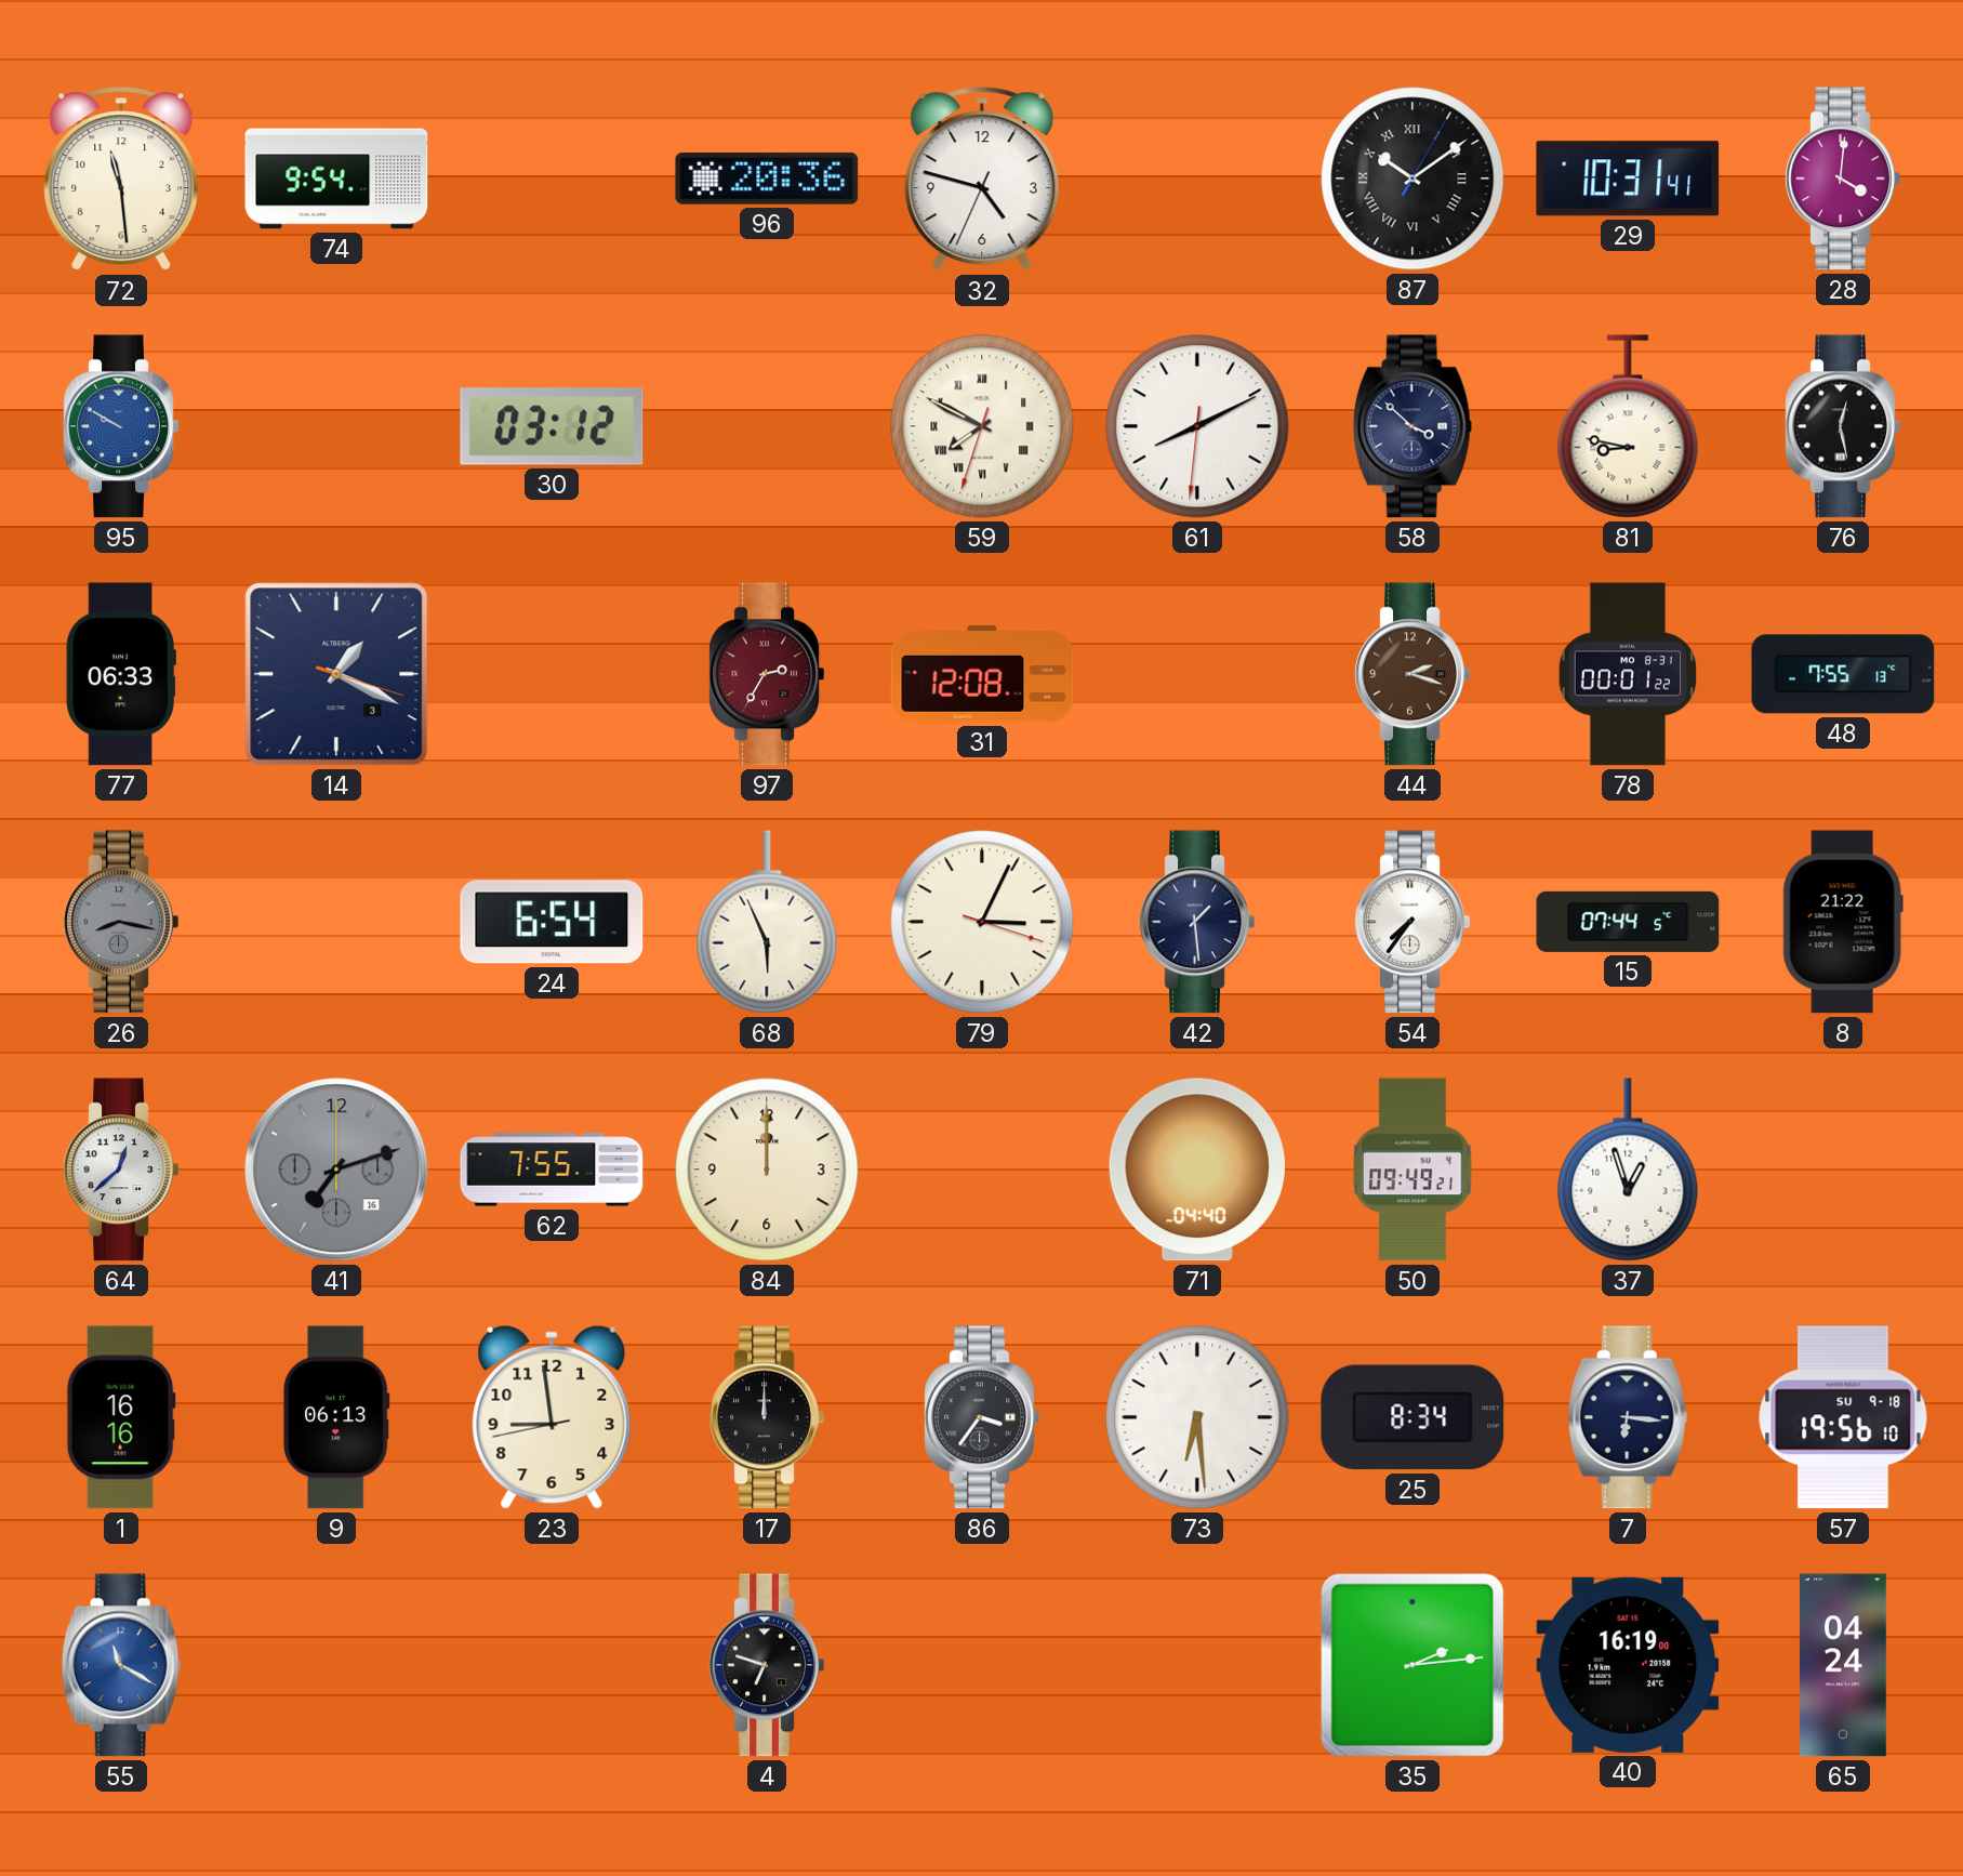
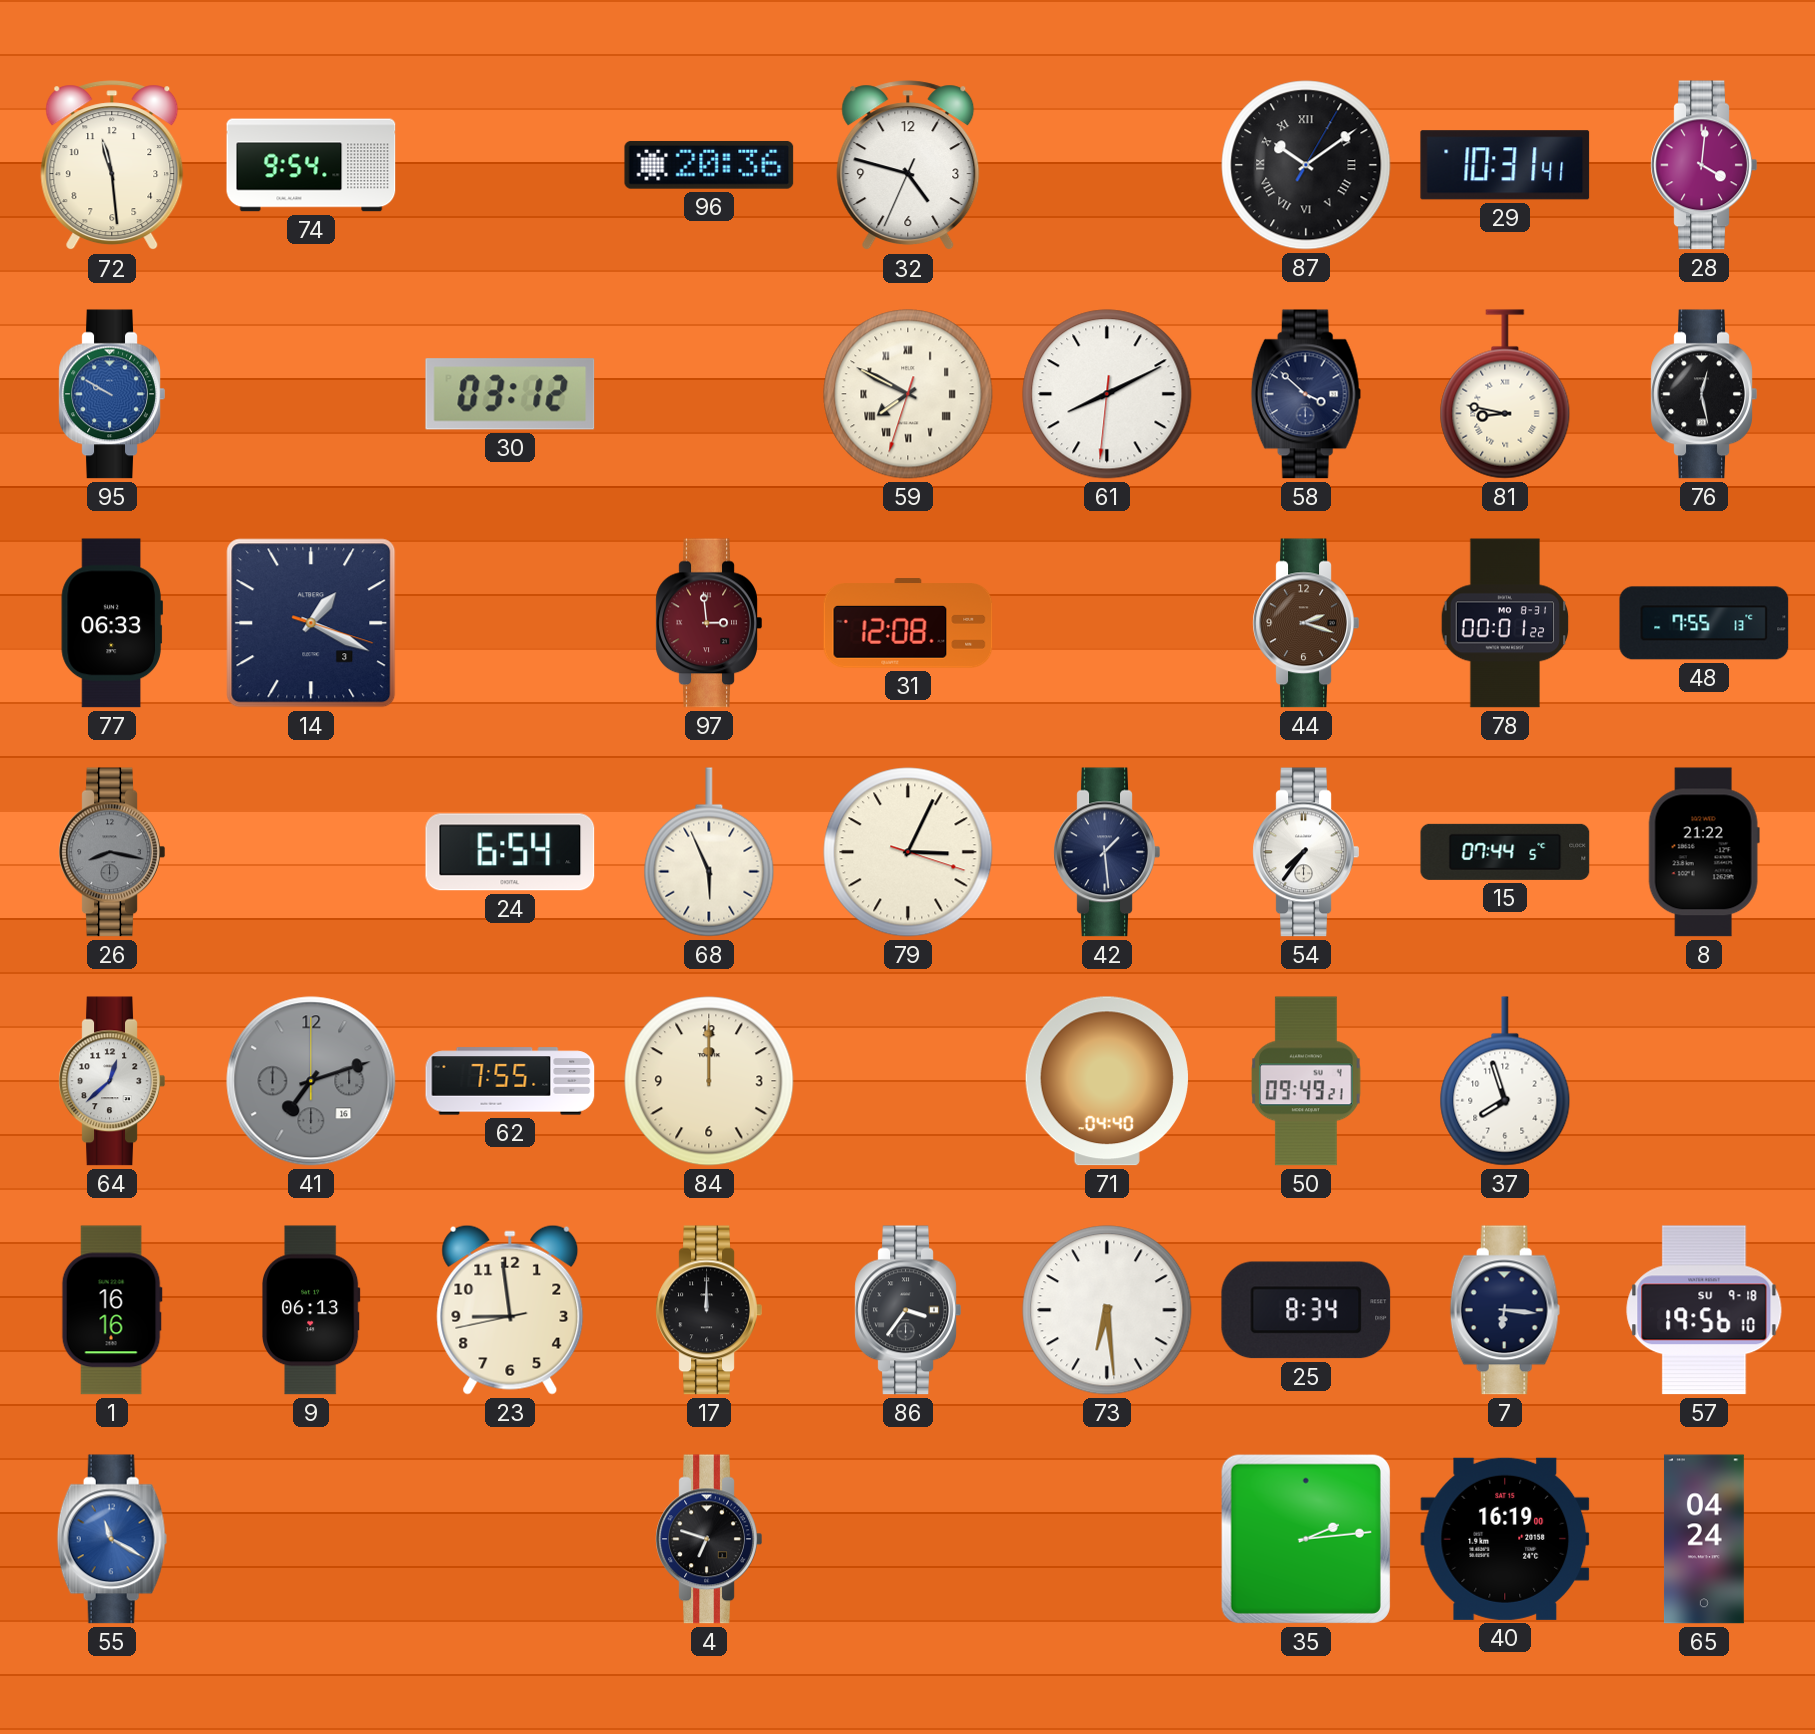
97: 2:35 -> 2:59 (709, 623)
37: 12:57 -> 7:57 (1505, 1081)
